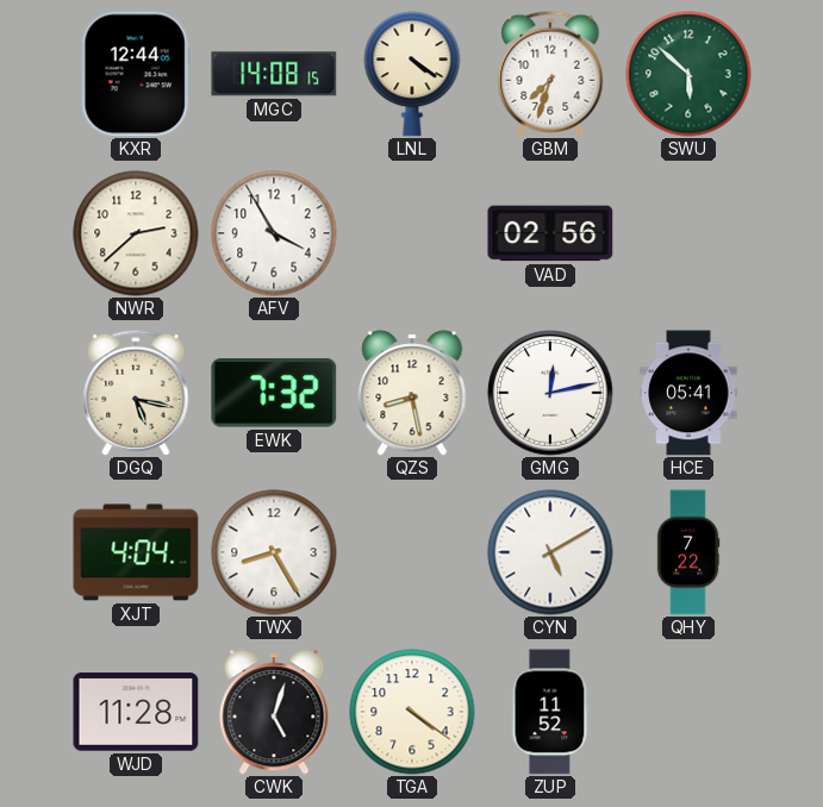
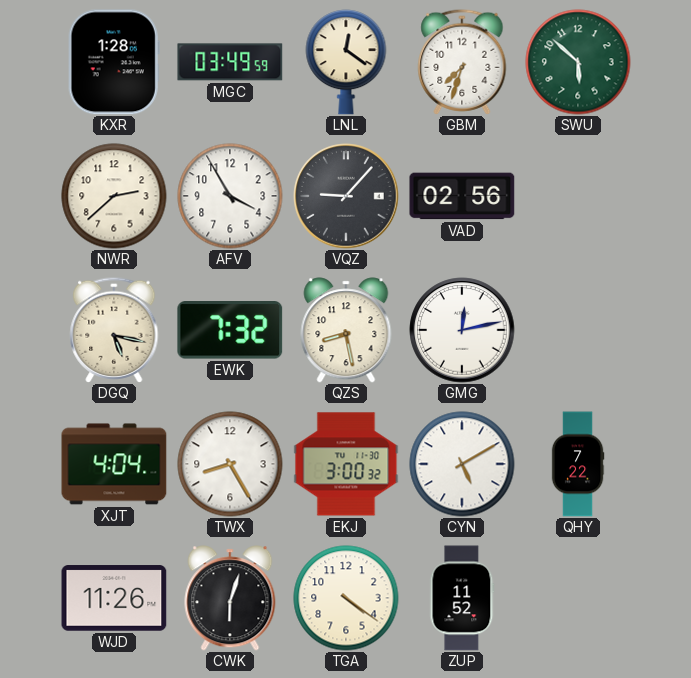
KXR: 12:44 -> 1:28 (114, 62)
MGC: 14:08 -> 03:49 (230, 62)
LNL: 4:21 -> 12:21 (346, 62)
VQZ: none -> 9:07 (346, 196)
HCE: 05:41 -> none (688, 393)
EKJ: none -> 3:00 (346, 464)
WJD: 11:28 -> 11:26 (114, 598)
CWK: 5:03 -> 6:03 (230, 598)
